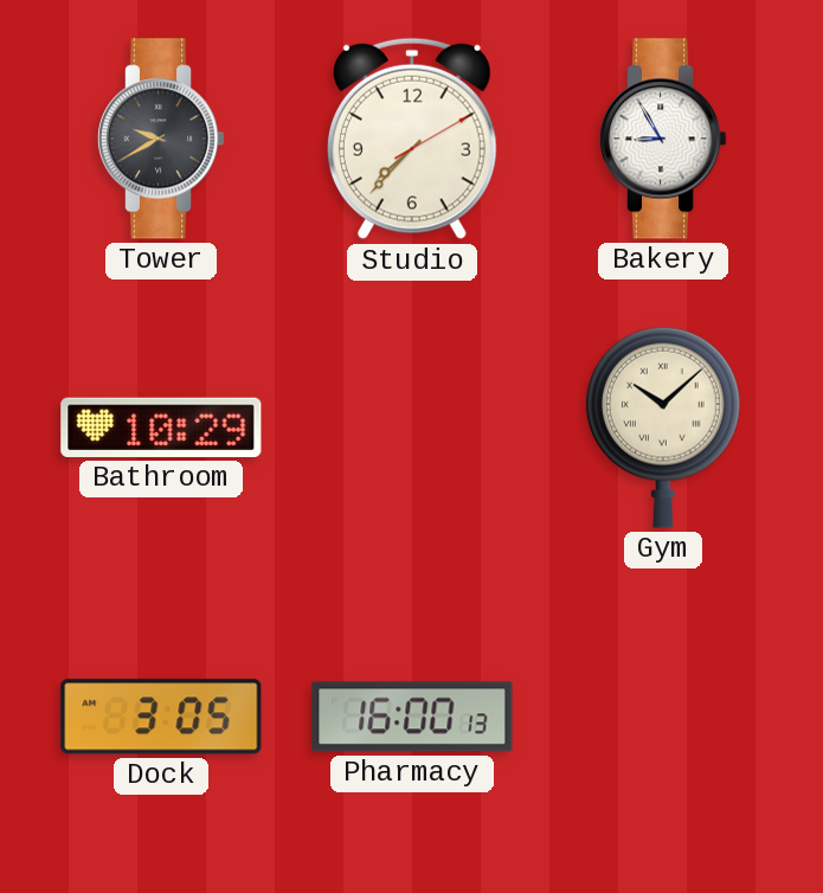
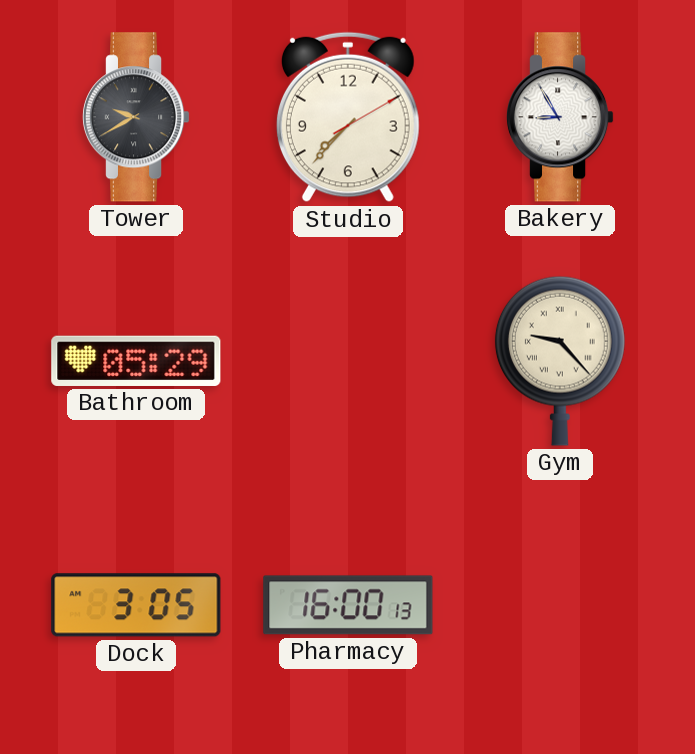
Bathroom: 10:29 -> 05:29 (136, 361)
Gym: 10:08 -> 9:23 (560, 361)
